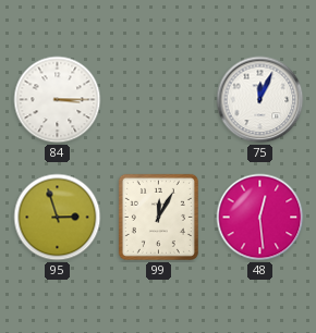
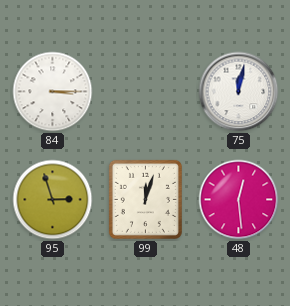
75: 12:04 -> 12:02 (239, 92)
99: 12:05 -> 12:03 (145, 199)
